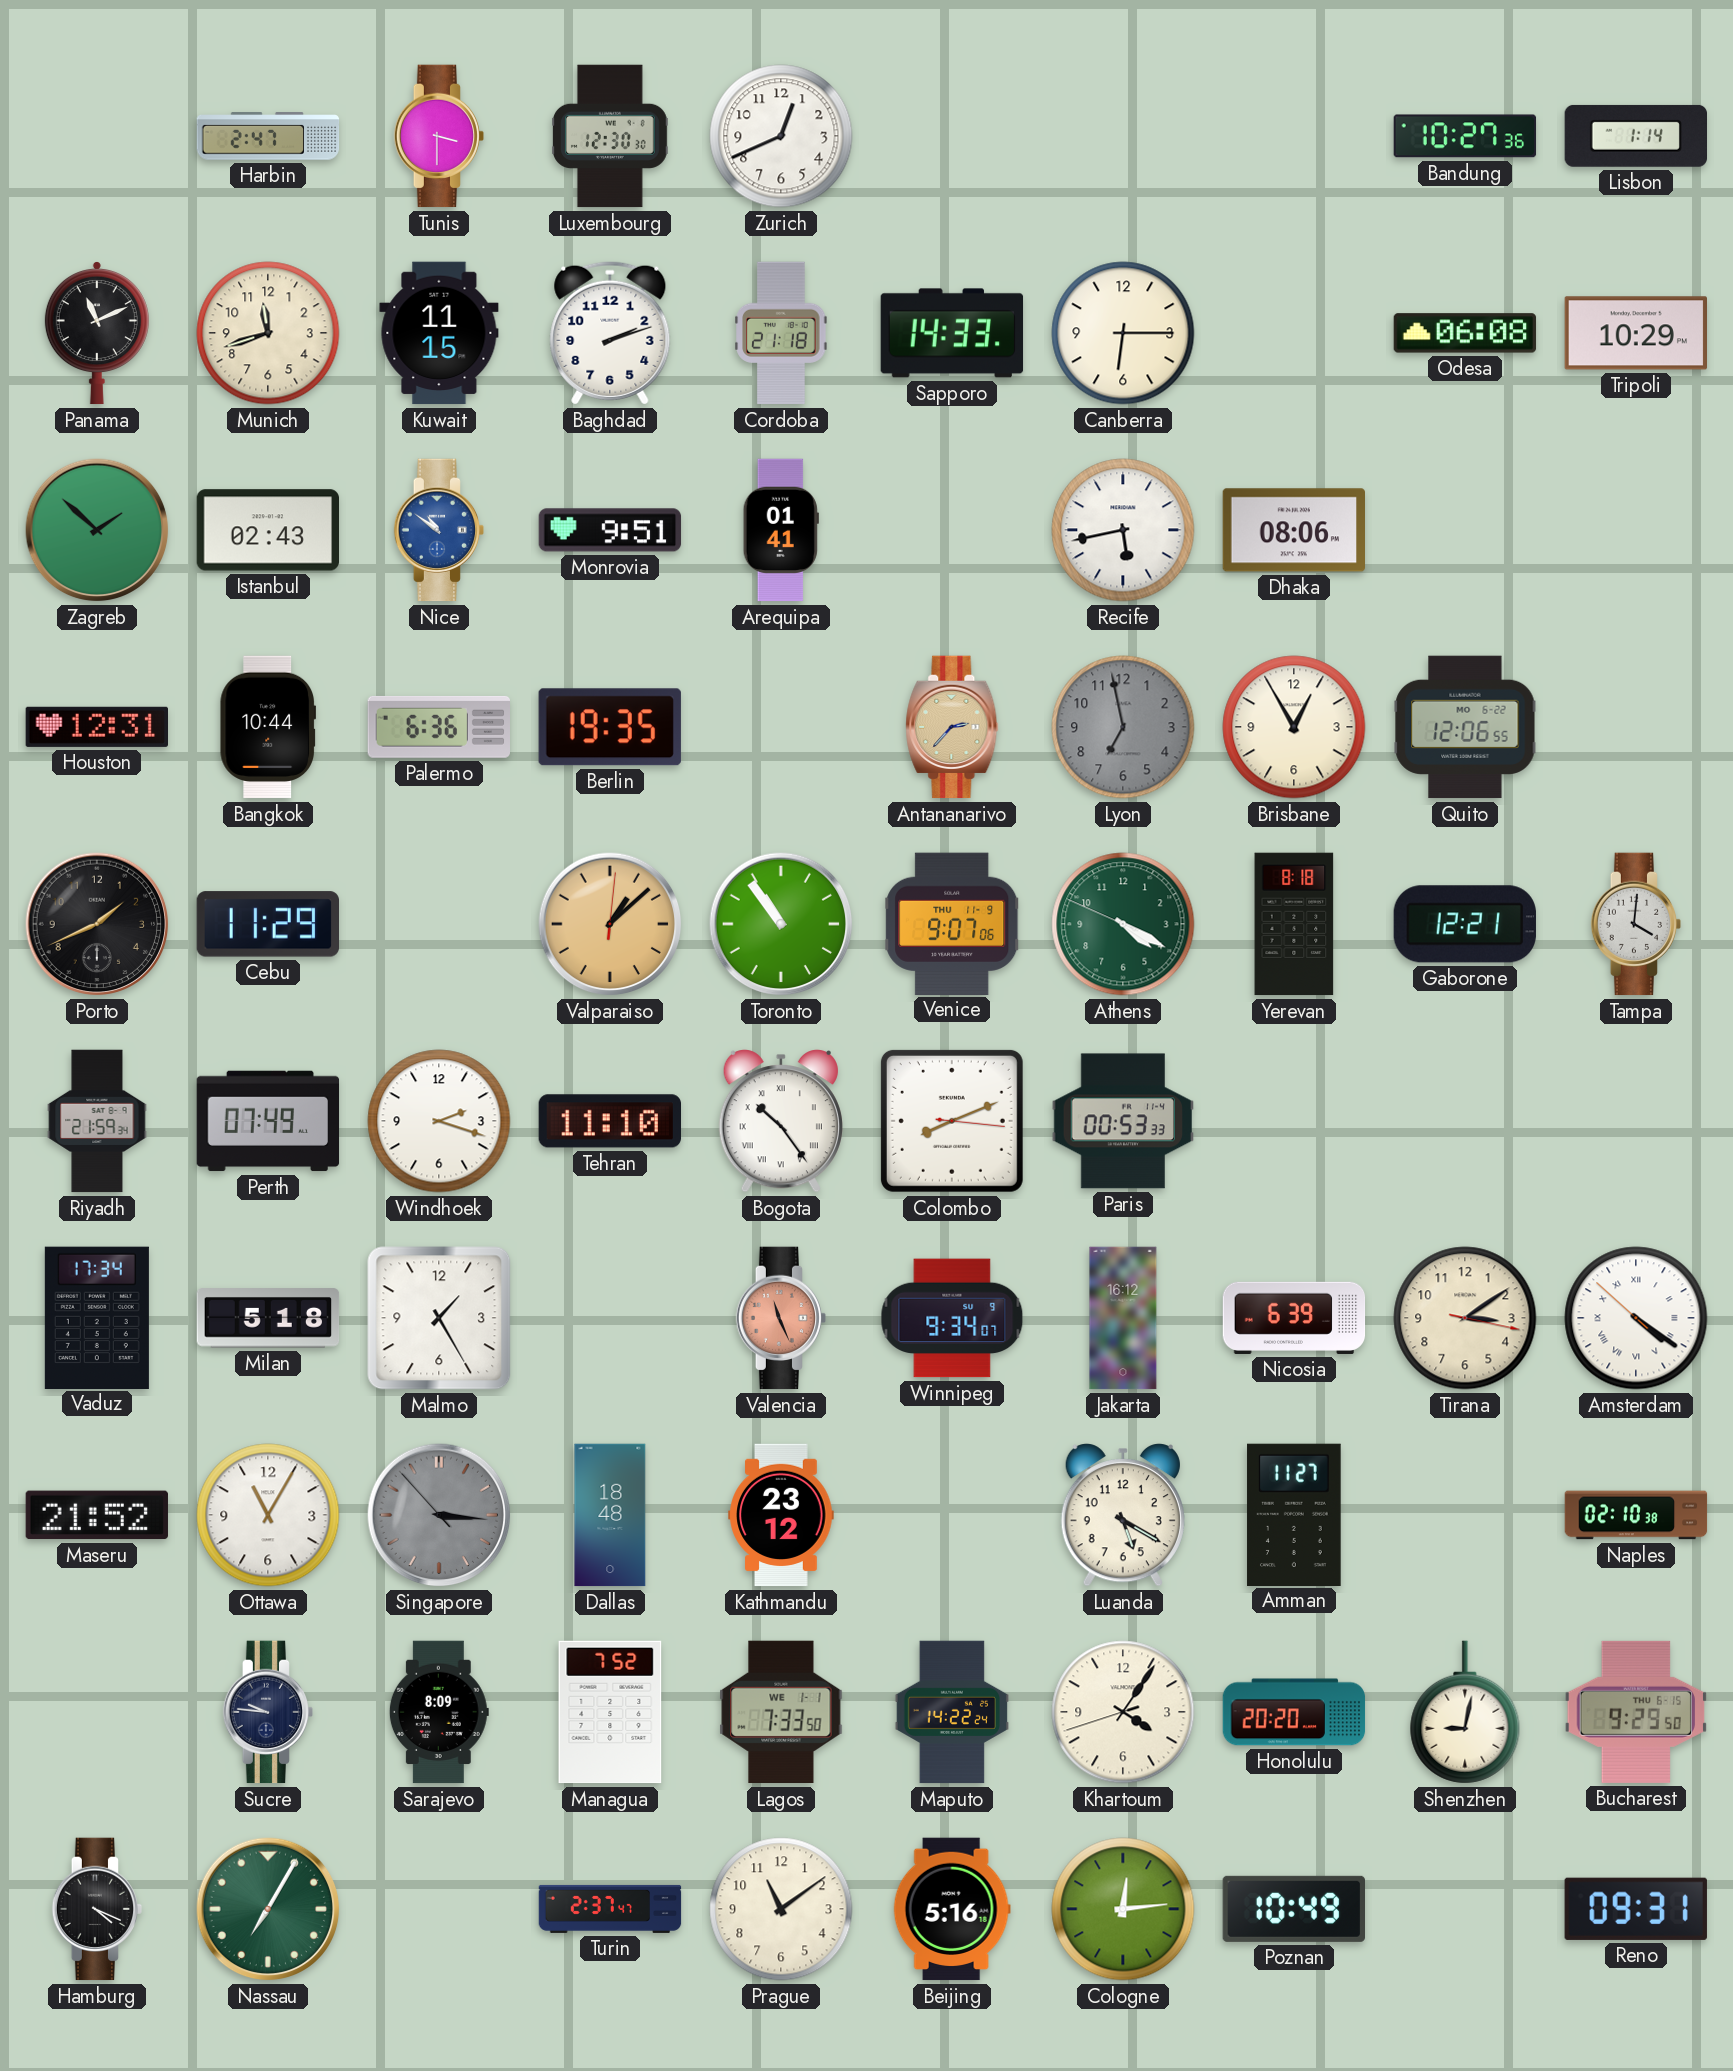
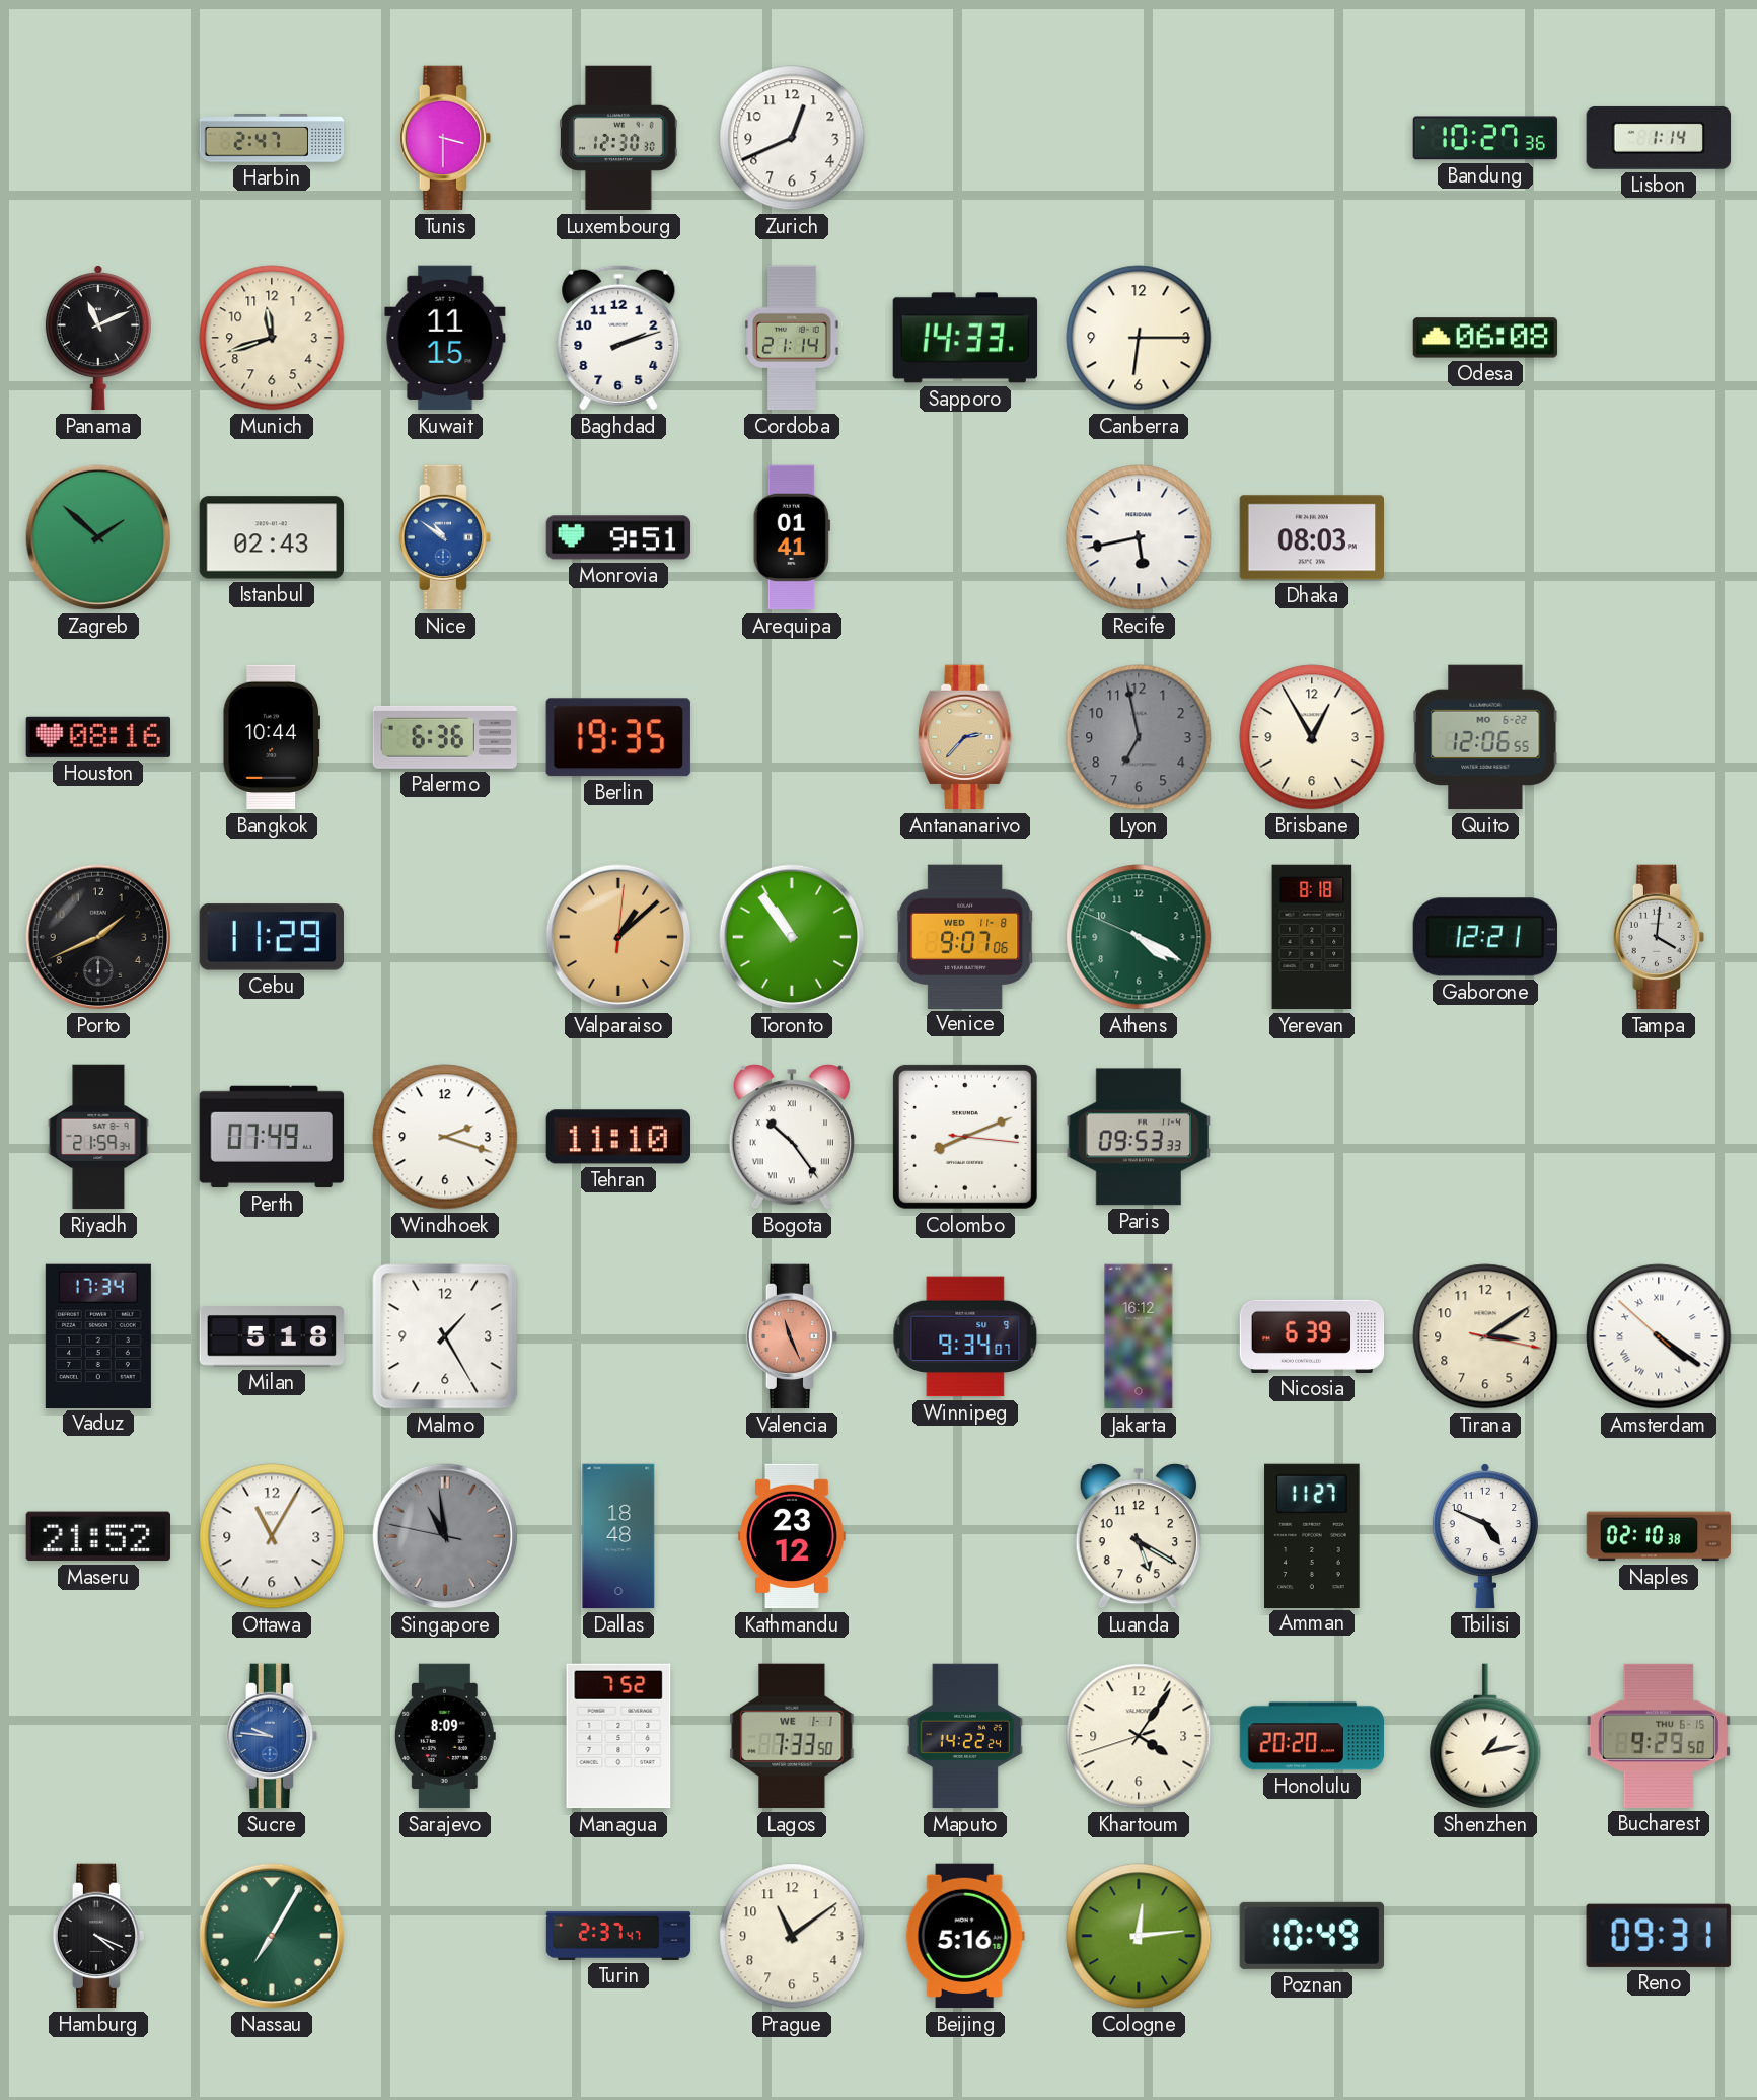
Cordoba: 21:18 -> 21:14 (792, 338)
Tripoli: 10:29 -> none (1635, 333)
Dhaka: 08:06 -> 08:03 (1312, 537)
Houston: 12:31 -> 08:16 (97, 737)
Venice date: THU 11-9 -> WED 11-8 (965, 936)
Paris: 00:53 -> 09:53 (1139, 1137)
Singapore: 3:15 -> 10:58 (445, 1536)
Tbilisi: none -> 4:49 (1485, 1537)
Sucre dial: navy -> blue (272, 1736)
Shenzhen: 9:02 -> 1:13 (1485, 1736)
